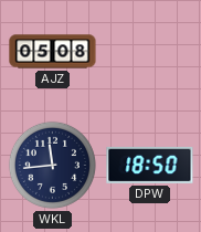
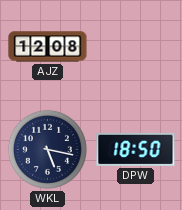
AJZ: 05:08 -> 12:08 (48, 47)
WKL: 11:44 -> 5:17 (47, 149)
